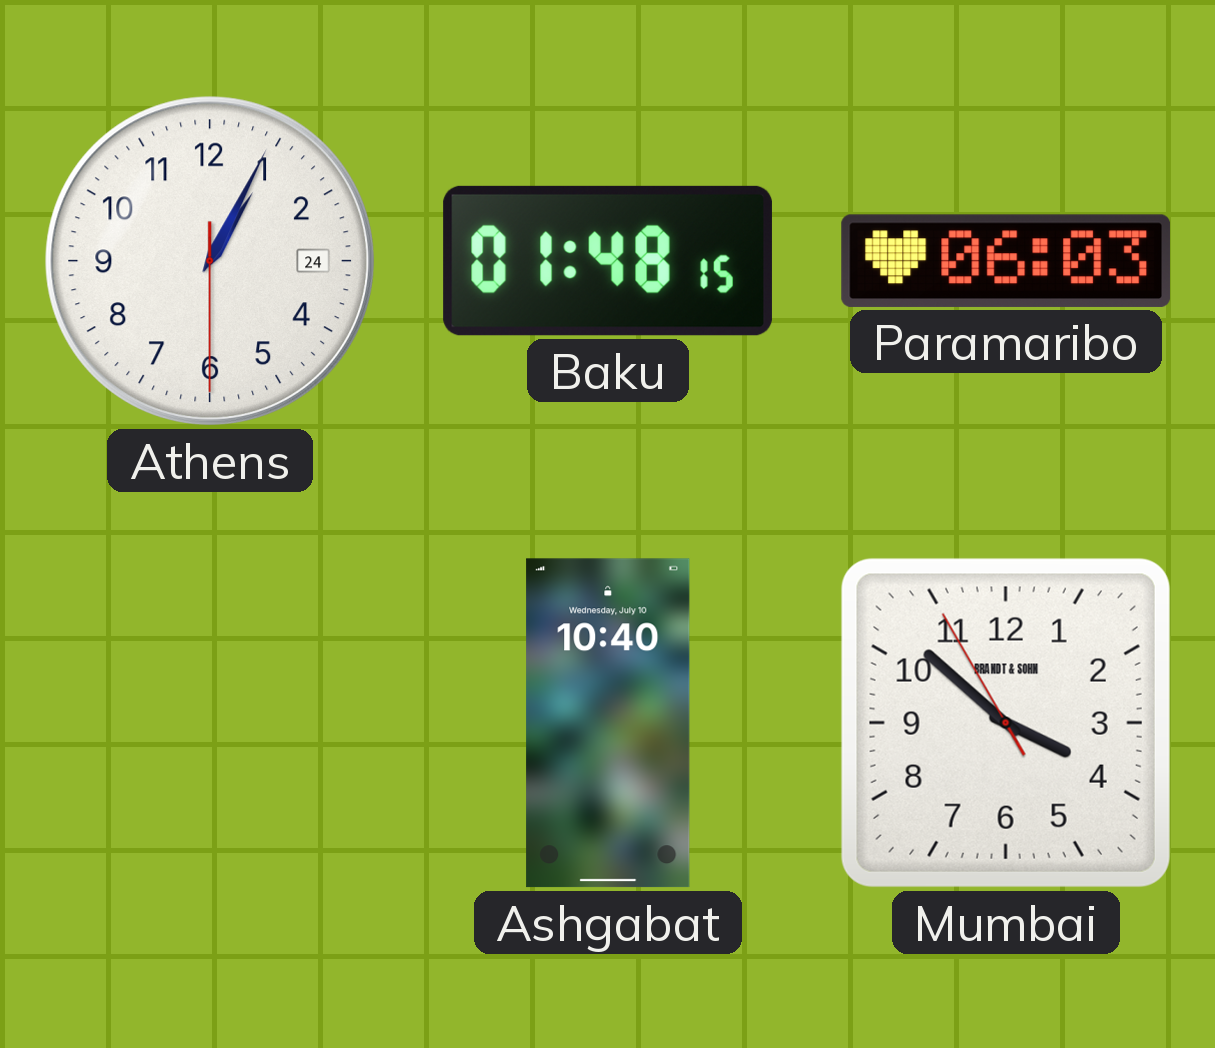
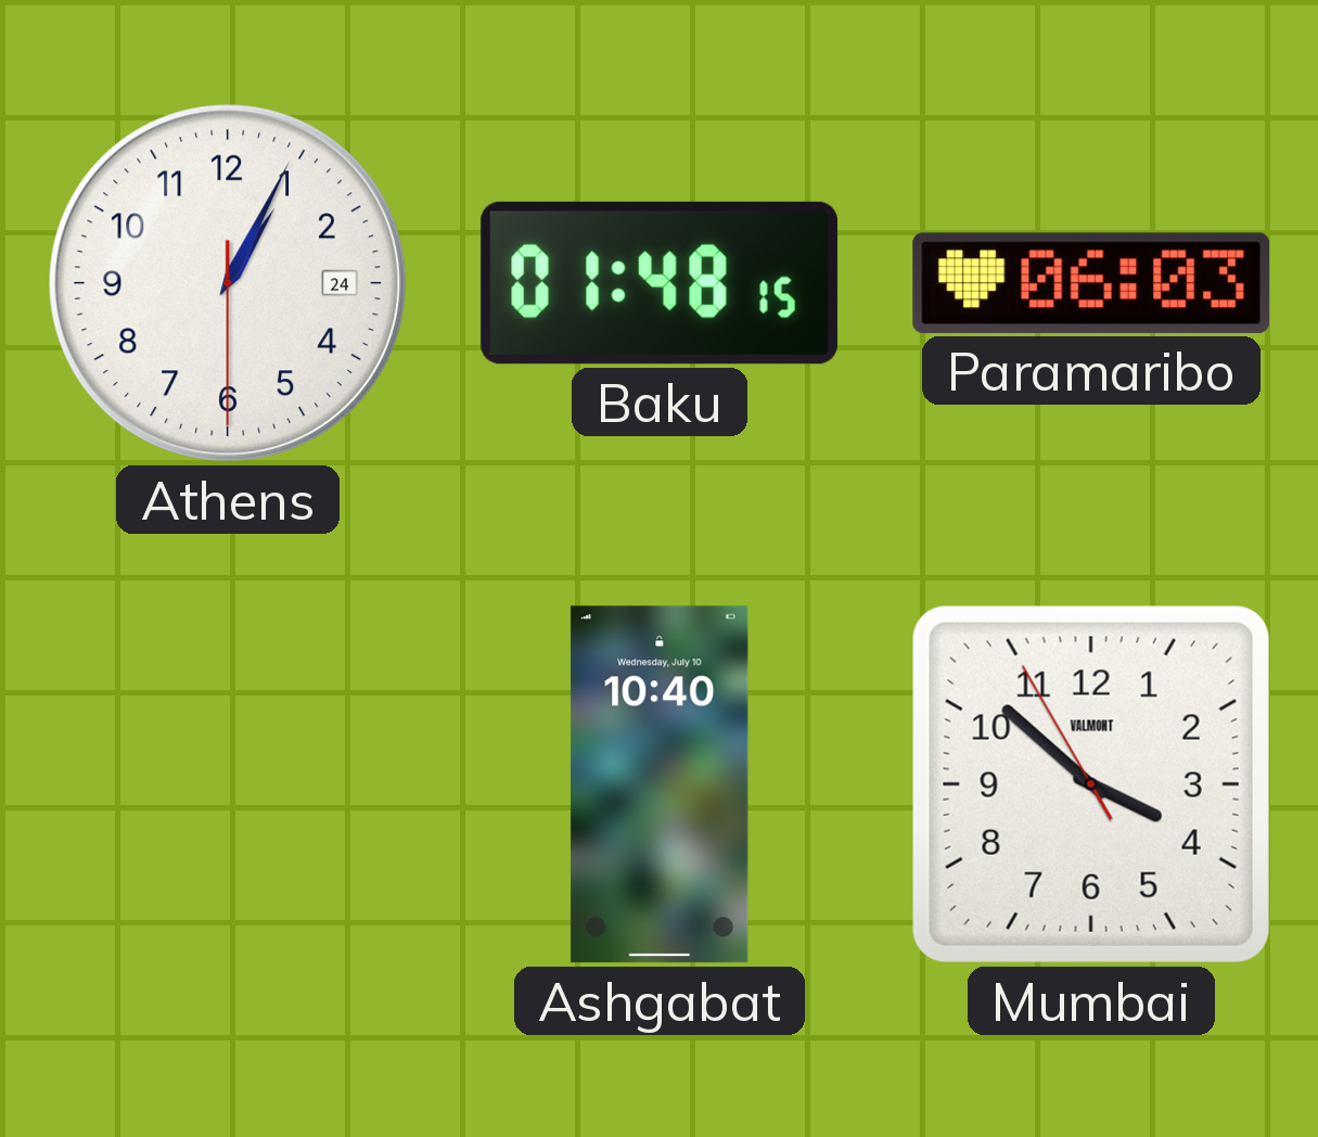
Mumbai brand: BRANDT & SOHN -> VALMONT (1091, 784)
